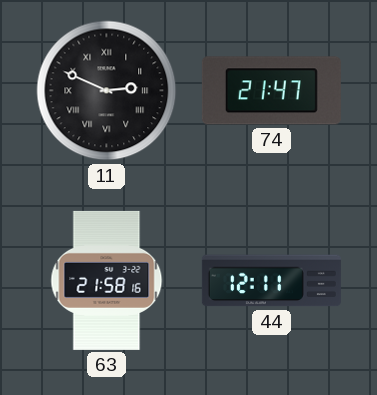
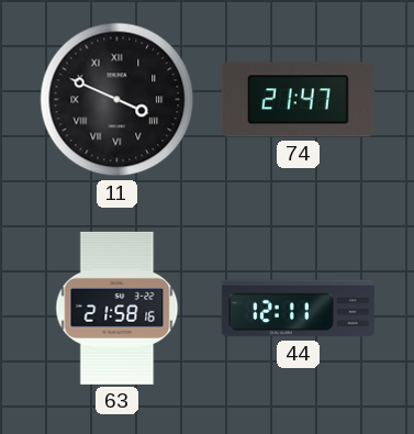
11: 2:49 -> 3:49 (118, 100)
